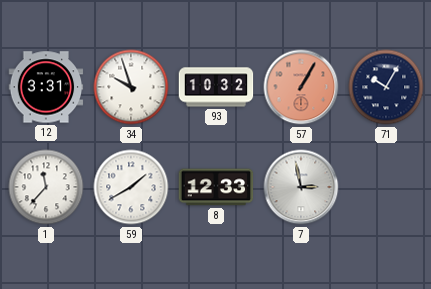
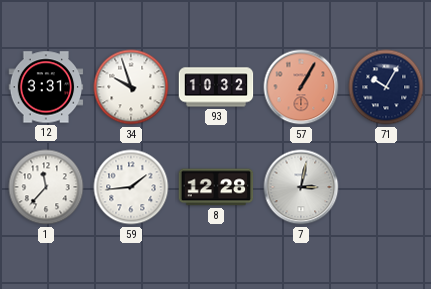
59: 1:40 -> 1:44 (131, 187)
8: 12:33 -> 12:28 (216, 187)
7: 2:58 -> 3:02 (301, 187)
